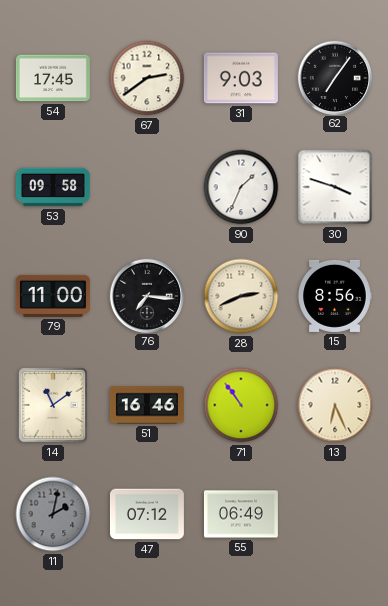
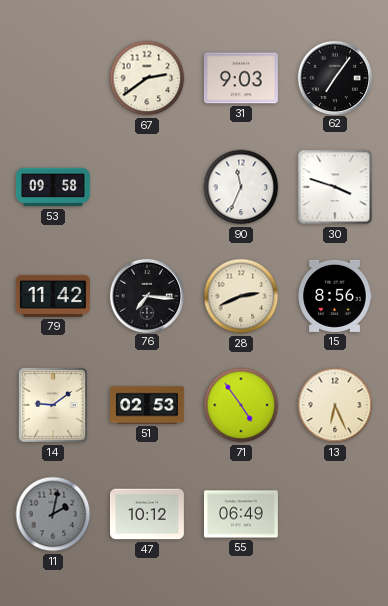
54: 17:45 -> none (53, 78)
90: 1:34 -> 11:34 (241, 187)
79: 11:00 -> 11:42 (53, 296)
14: 11:09 -> 9:09 (53, 405)
51: 16:46 -> 02:53 (147, 405)
71: 10:54 -> 4:54 (241, 405)
47: 07:12 -> 10:12 (147, 514)
